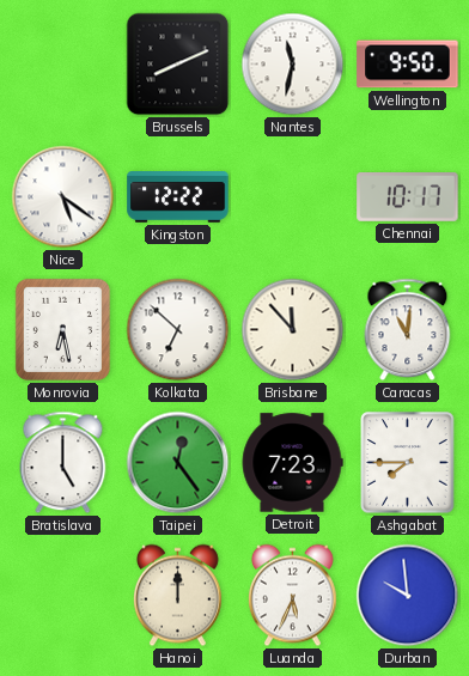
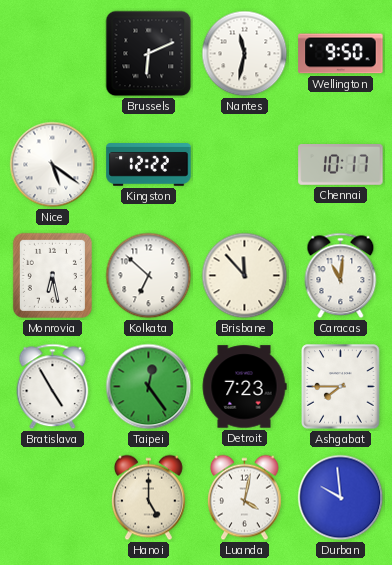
Brussels: 8:11 -> 6:11 (149, 54)
Bratislava: 5:00 -> 4:55 (53, 387)
Hanoi: 12:00 -> 5:00 (149, 498)
Luanda: 5:34 -> 4:02 (245, 498)
